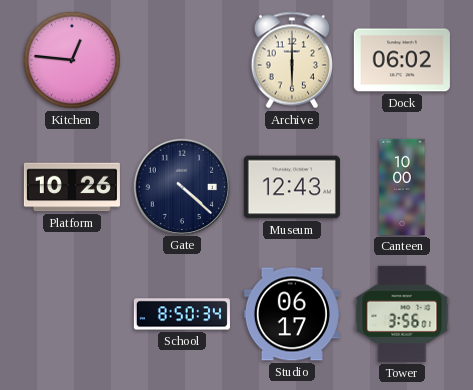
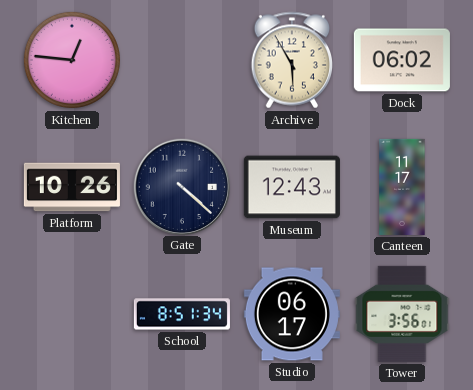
Archive: 6:00 -> 5:55 (291, 60)
Canteen: 10:00 -> 11:17 (402, 187)
School: 8:50 -> 8:51 (182, 314)
